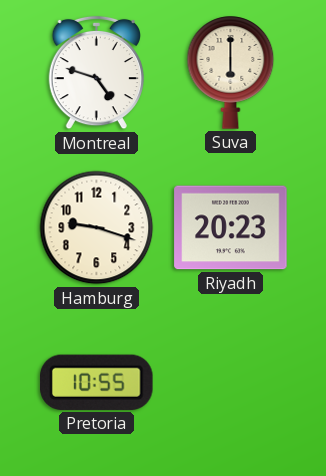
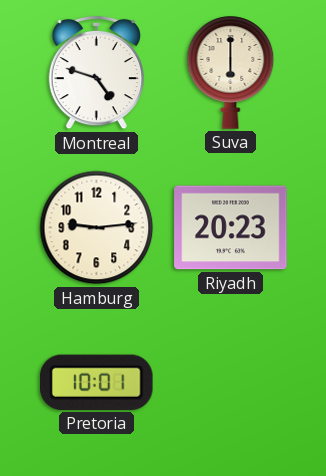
Hamburg: 9:18 -> 9:14 (97, 228)
Pretoria: 10:55 -> 10:01 (97, 382)
